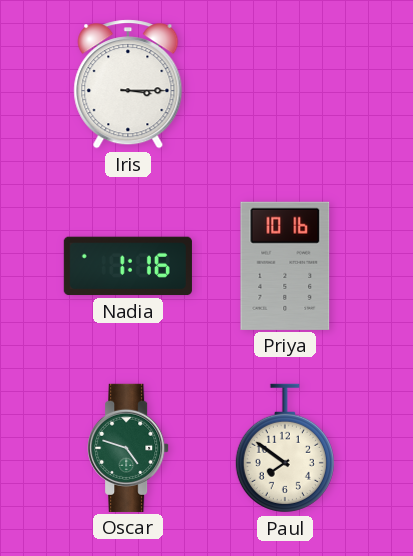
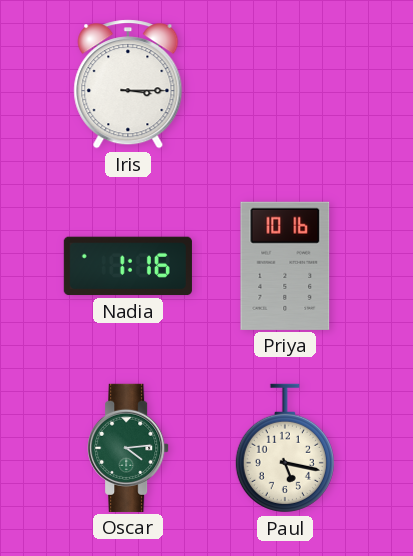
Oscar: 4:48 -> 4:14 (128, 448)
Paul: 7:51 -> 5:17 (285, 448)
